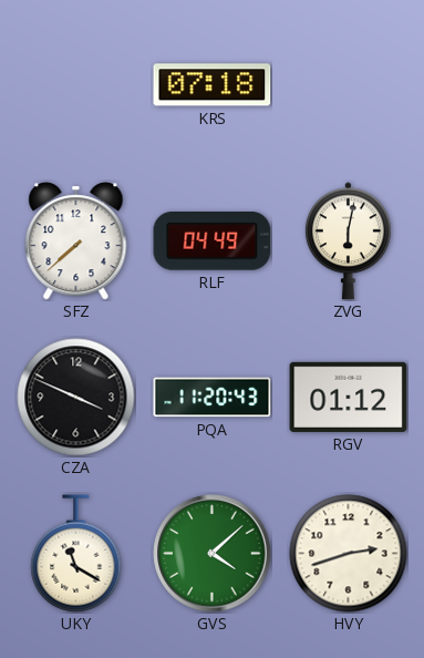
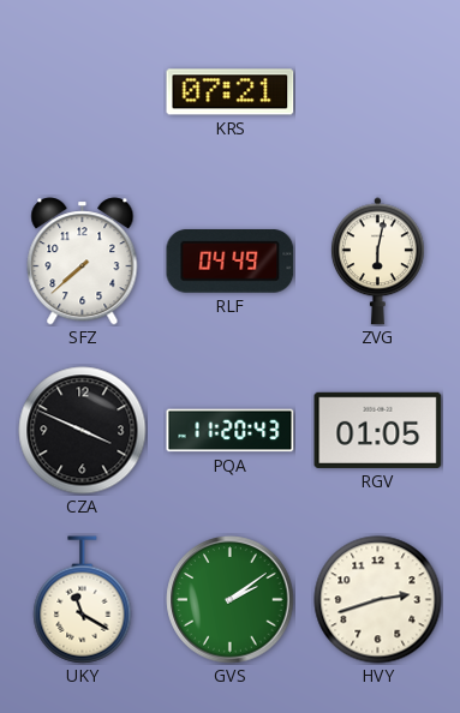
KRS: 07:18 -> 07:21 (231, 92)
RGV: 01:12 -> 01:05 (378, 430)
GVS: 4:08 -> 2:09 (231, 600)
